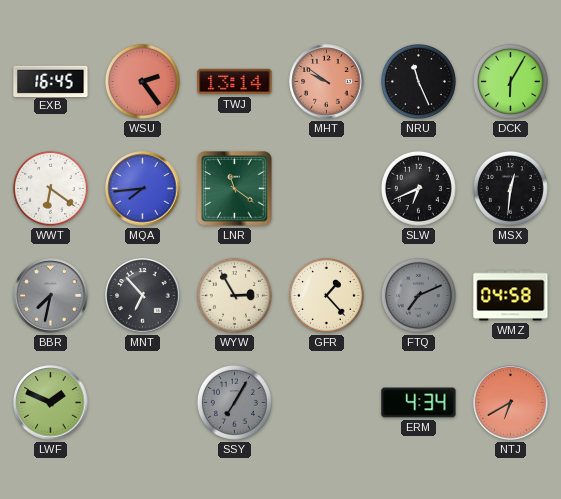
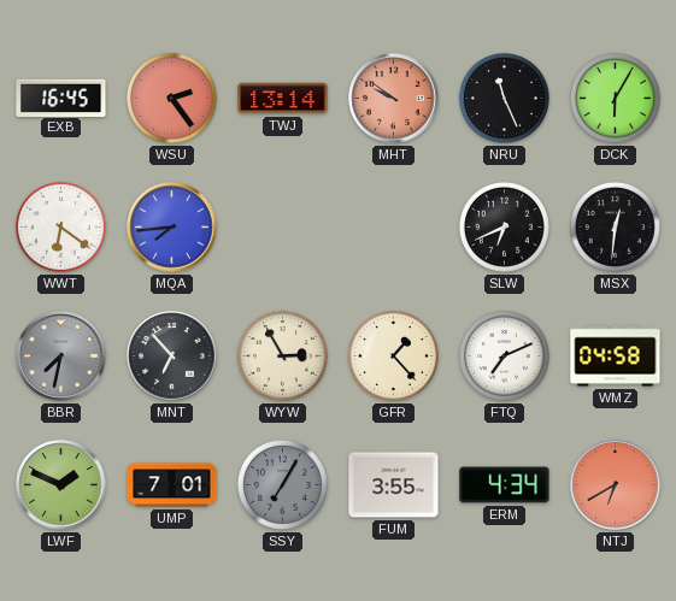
LNR: 11:21 -> none (235, 189)
FTQ dial: grey -> white (504, 355)
UMP: none -> 7:01 (172, 485)
FUM: none -> 3:55 (394, 485)
